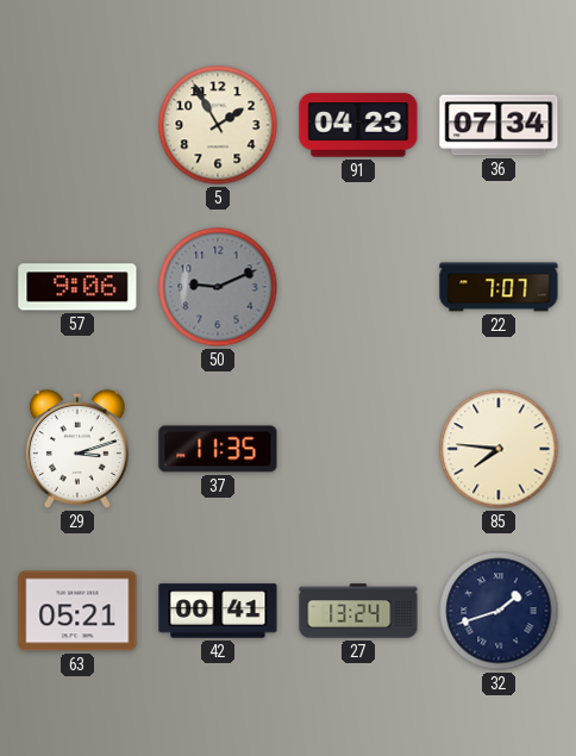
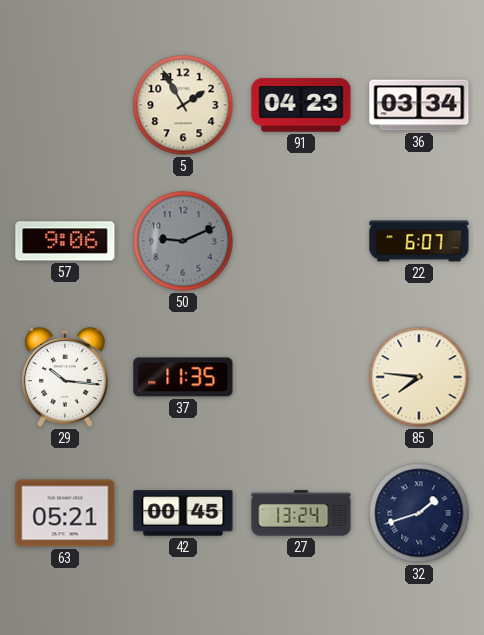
36: 07:34 -> 03:34 (419, 105)
22: 7:07 -> 6:07 (419, 241)
29: 3:12 -> 10:16 (65, 377)
42: 00:41 -> 00:45 (183, 513)
